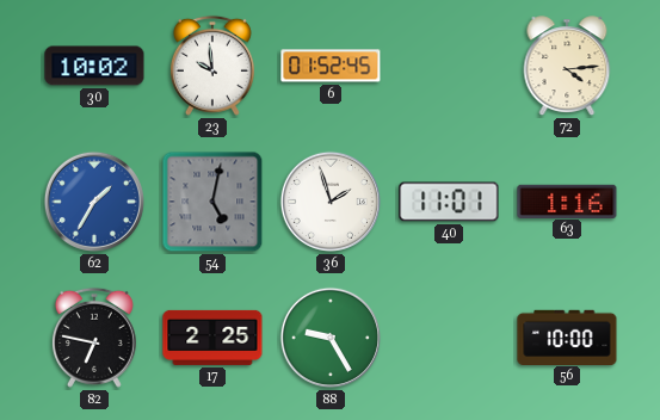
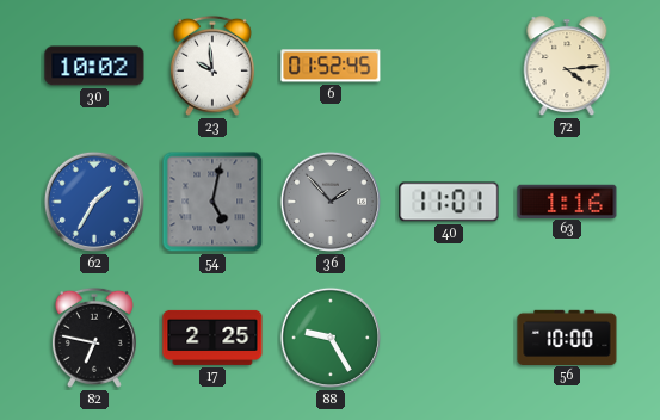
36: 1:57 -> 1:53 (331, 202)
36 dial: white -> grey (331, 202)
